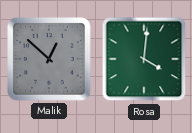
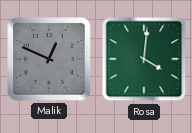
Malik: 12:52 -> 12:49 (49, 59)
